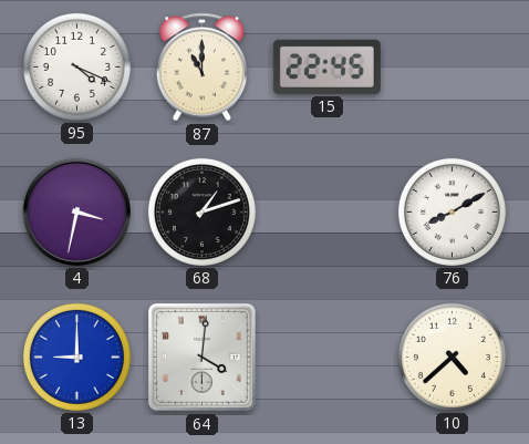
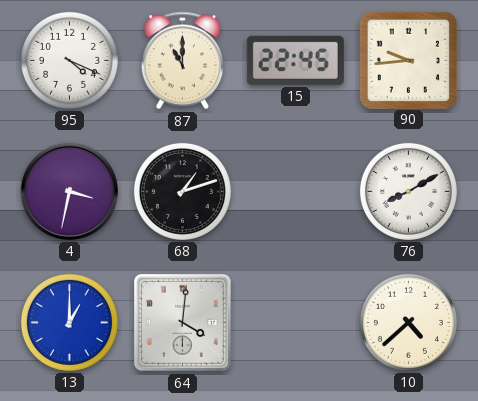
90: none -> 9:44 (408, 60)
13: 9:00 -> 1:00 (69, 322)
